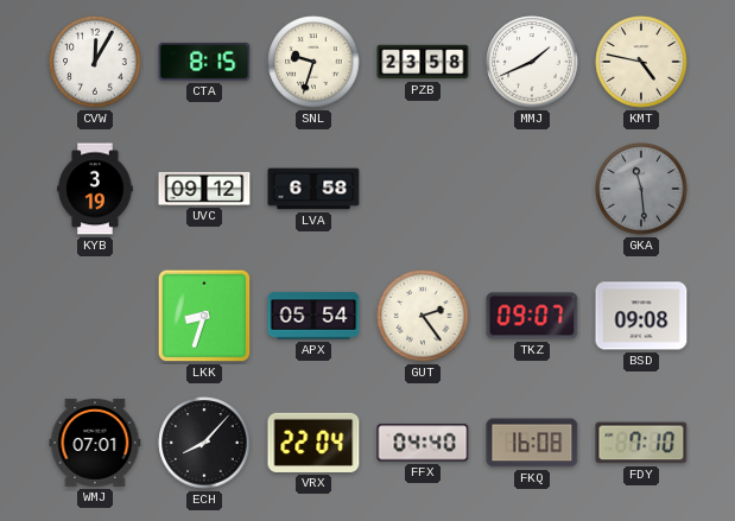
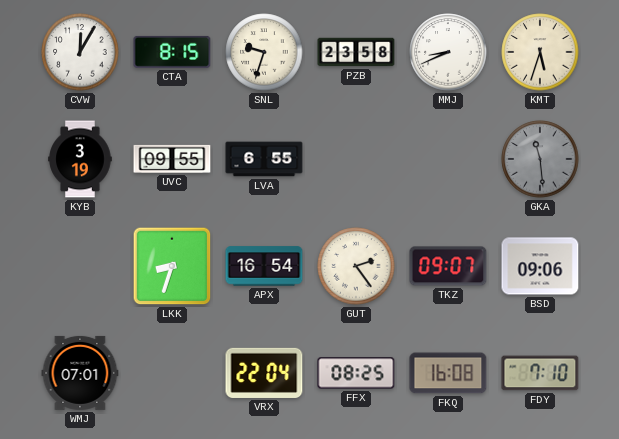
MMJ: 1:41 -> 8:41 (448, 52)
KMT: 4:47 -> 5:33 (540, 52)
UVC: 09:12 -> 09:55 (172, 159)
LVA: 6:58 -> 6:55 (264, 159)
APX: 05:54 -> 16:54 (264, 266)
BSD: 09:08 -> 09:06 (540, 266)
ECH: 8:07 -> none (204, 443)
FFX: 04:40 -> 08:25 (356, 373)
